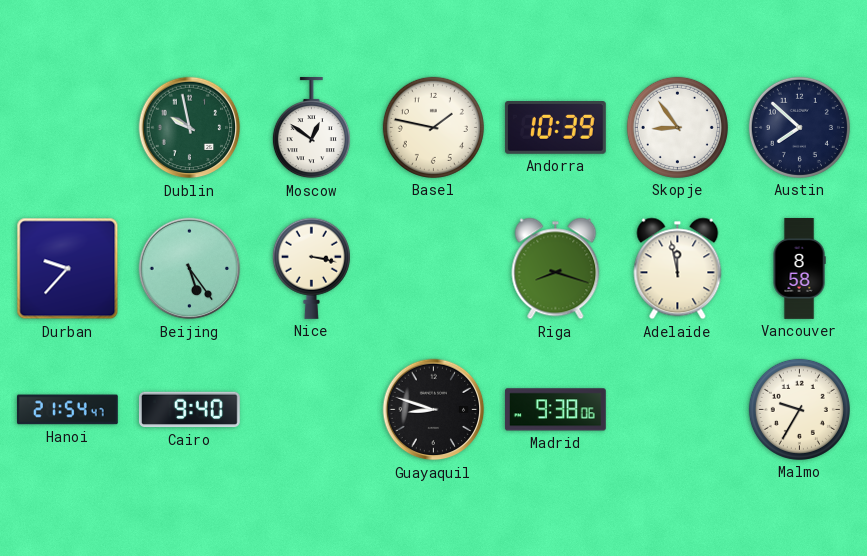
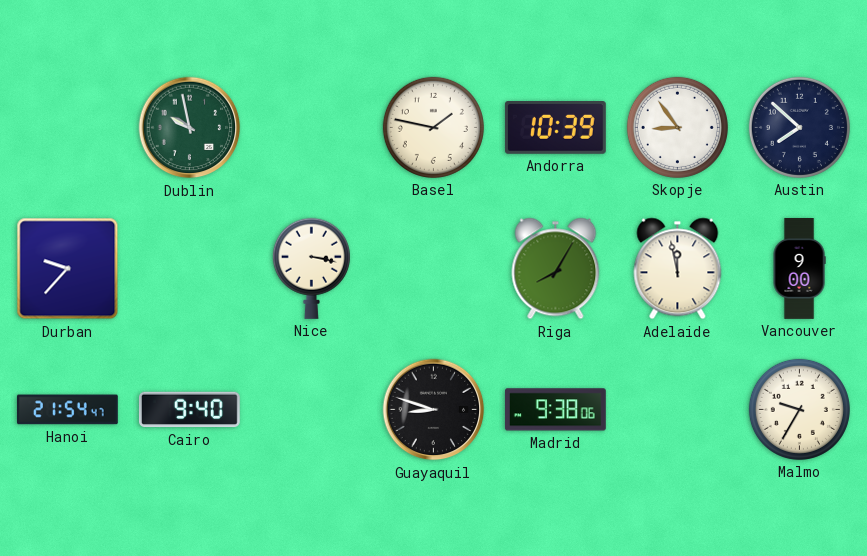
Moscow: 12:51 -> none (311, 128)
Beijing: 5:24 -> none (190, 269)
Riga: 8:18 -> 8:05 (556, 269)
Vancouver: 8:58 -> 9:00 (799, 269)
